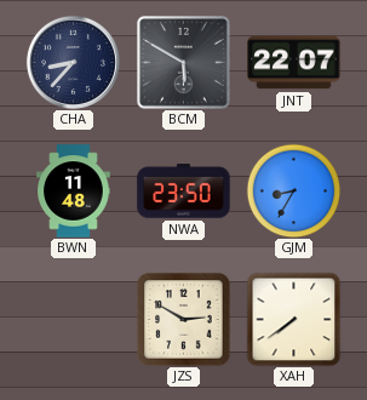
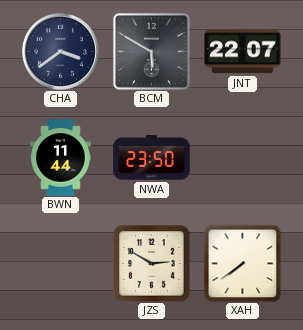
CHA: 8:37 -> 3:39 (60, 51)
BWN: 11:48 -> 11:44 (61, 158)
GJM: 8:35 -> none (293, 190)
